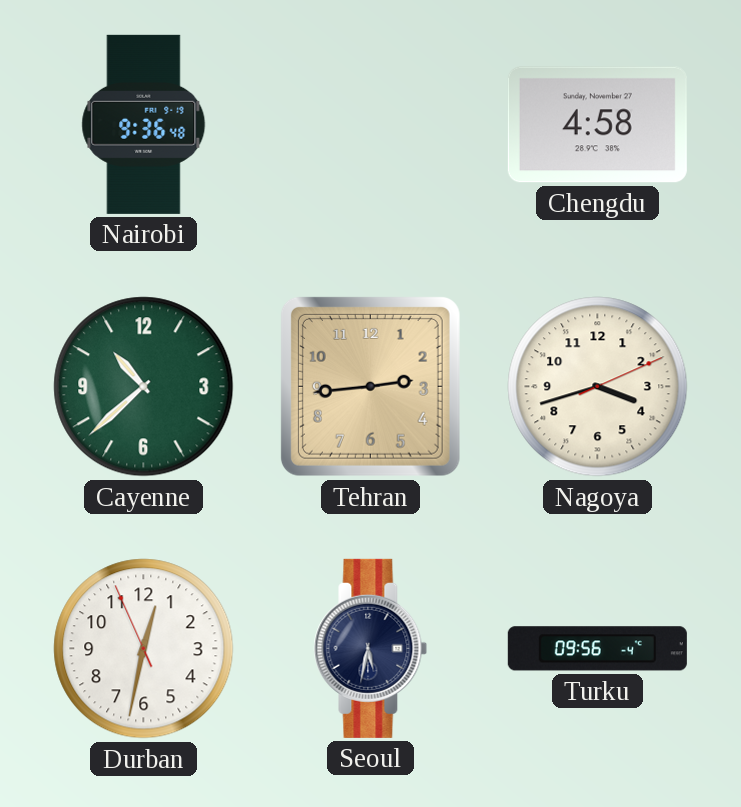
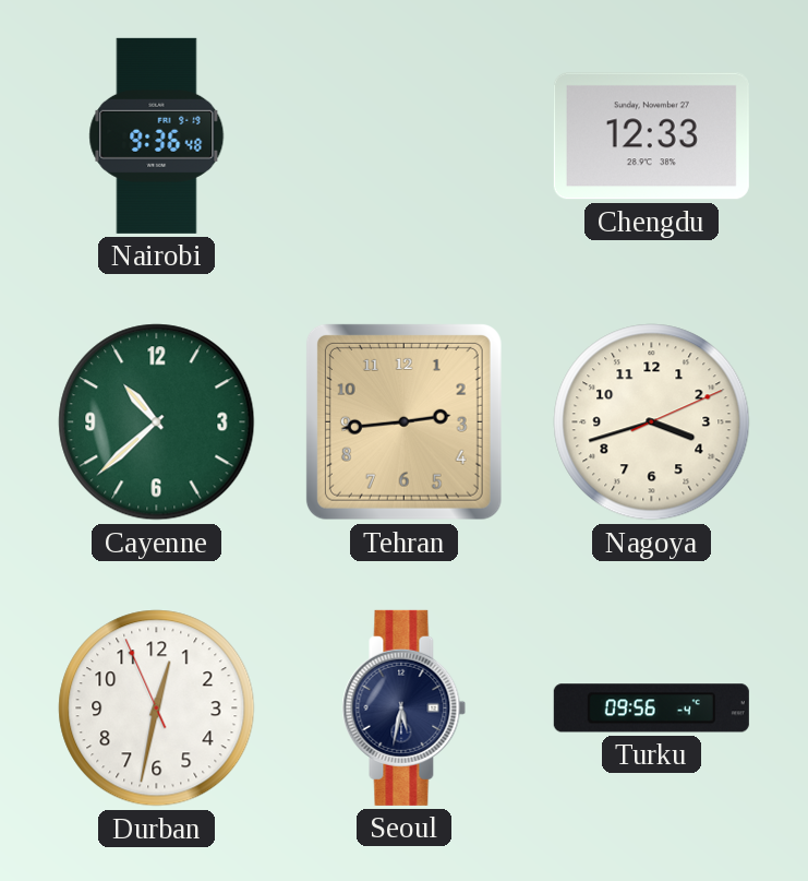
Chengdu: 4:58 -> 12:33 (651, 136)
